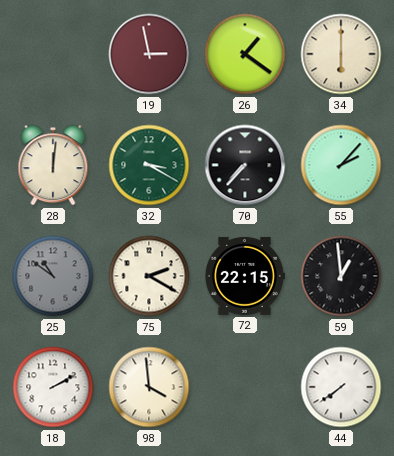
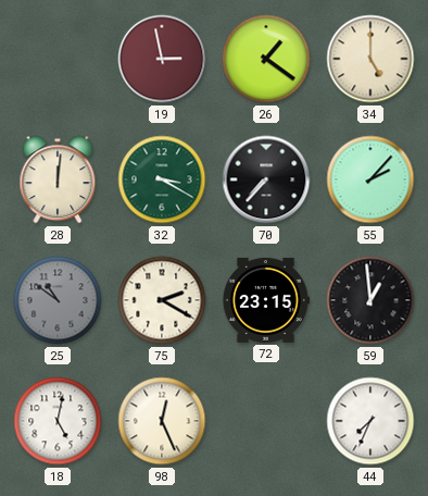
34: 6:00 -> 5:00 (370, 59)
72: 22:15 -> 23:15 (265, 300)
18: 2:10 -> 5:02 (58, 421)
98: 3:59 -> 12:26 (162, 421)
44: 7:39 -> 7:34 (370, 421)
